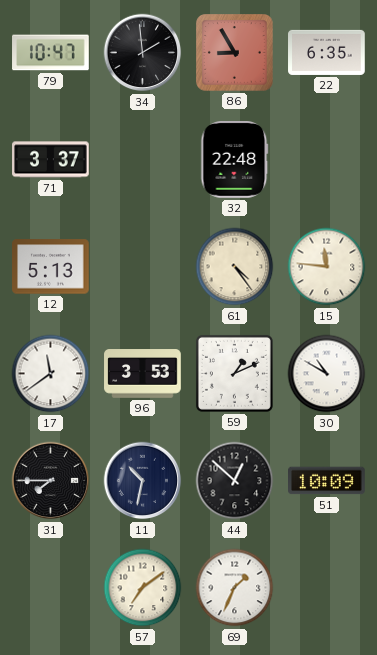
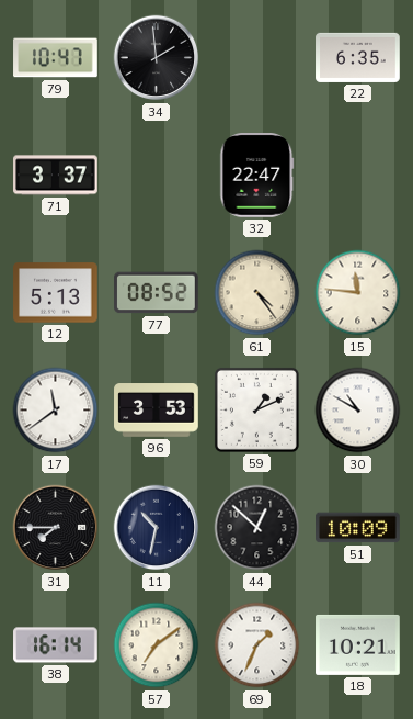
86: 8:55 -> none (235, 53)
32: 22:48 -> 22:47 (257, 176)
77: none -> 08:52 (157, 293)
38: none -> 16:14 (56, 645)
18: none -> 10:21 (358, 644)
